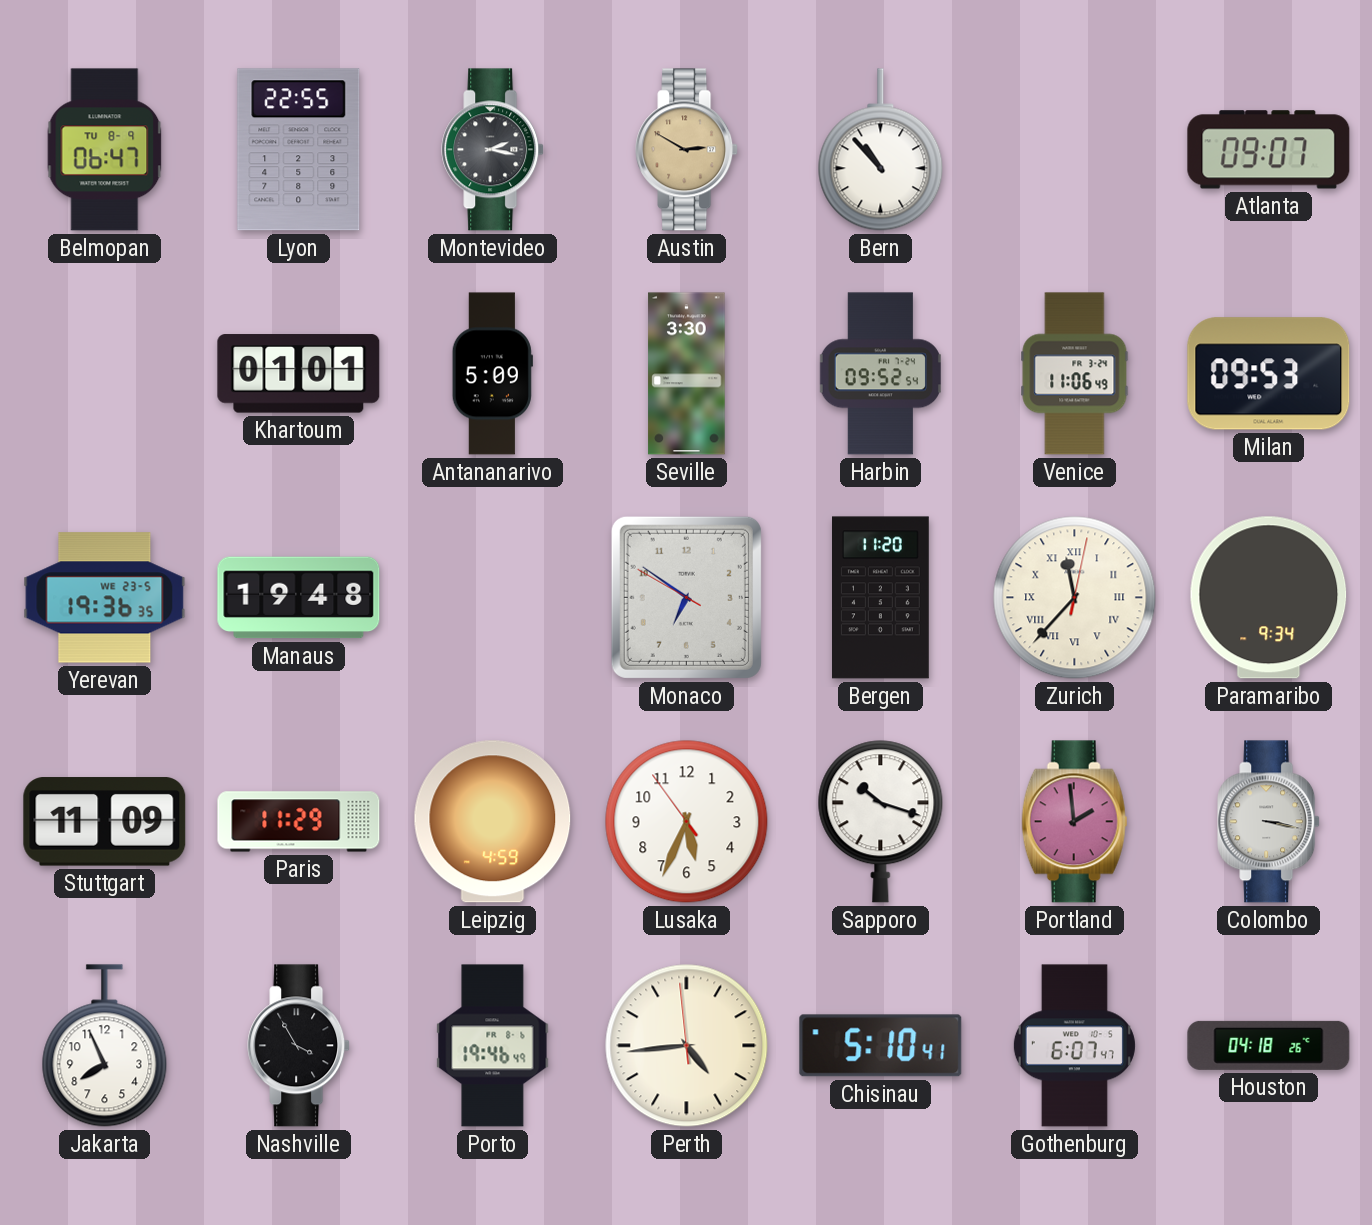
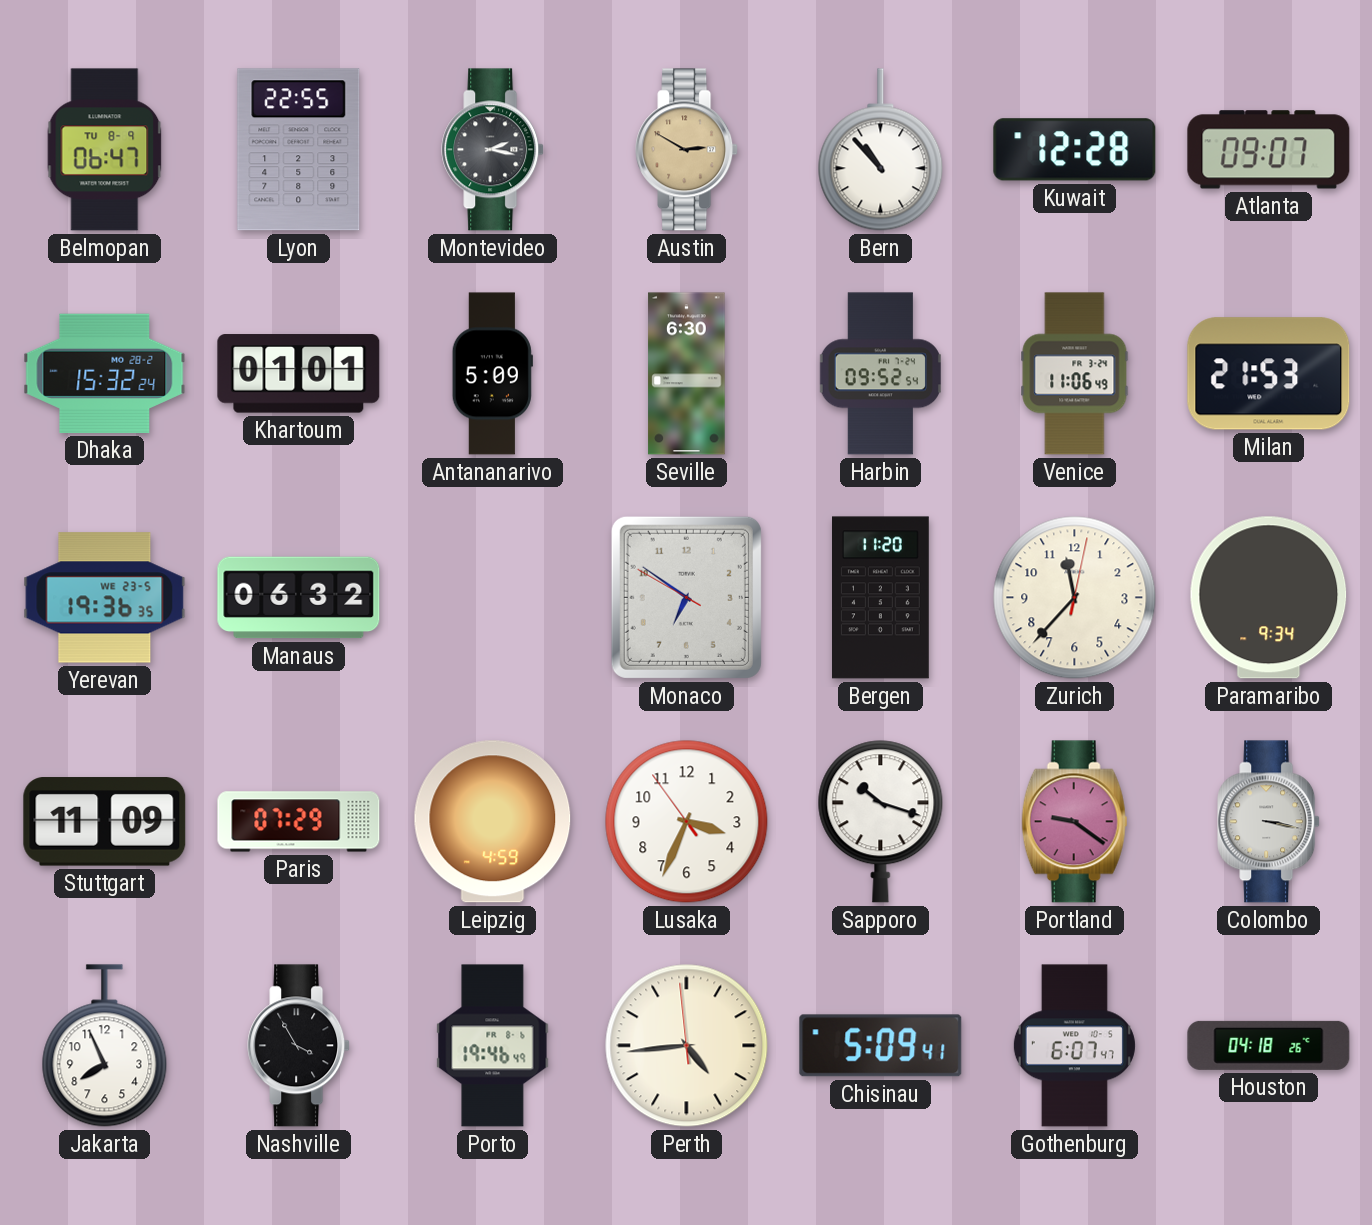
Kuwait: none -> 12:28 (1075, 150)
Dhaka: none -> 15:32 (105, 373)
Seville: 3:30 -> 6:30 (687, 374)
Milan: 09:53 -> 21:53 (1269, 374)
Manaus: 19:48 -> 06:32 (299, 598)
Zurich numerals: Roman -> Arabic (1075, 598)
Paris: 11:29 -> 07:29 (299, 822)
Lusaka: 5:33 -> 3:33 (687, 822)
Portland: 1:59 -> 9:21 (1075, 822)
Chisinau: 5:10 -> 5:09 (881, 1046)
